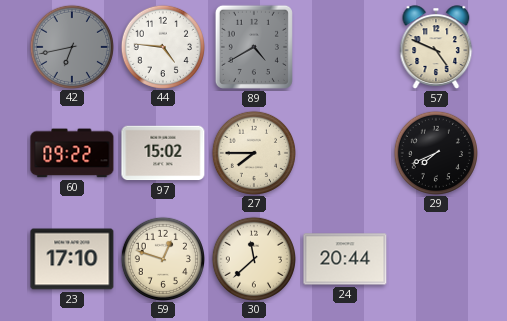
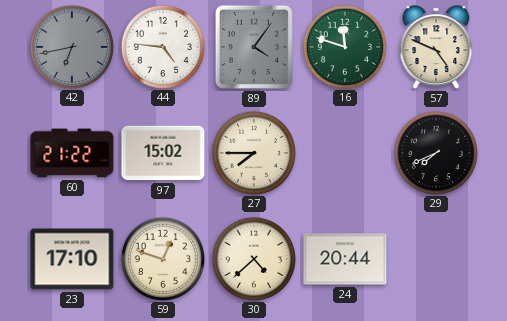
89: 4:40 -> 4:06 (254, 47)
16: none -> 11:48 (344, 46)
60: 09:22 -> 21:22 (72, 153)
30: 11:38 -> 4:38 (253, 258)
